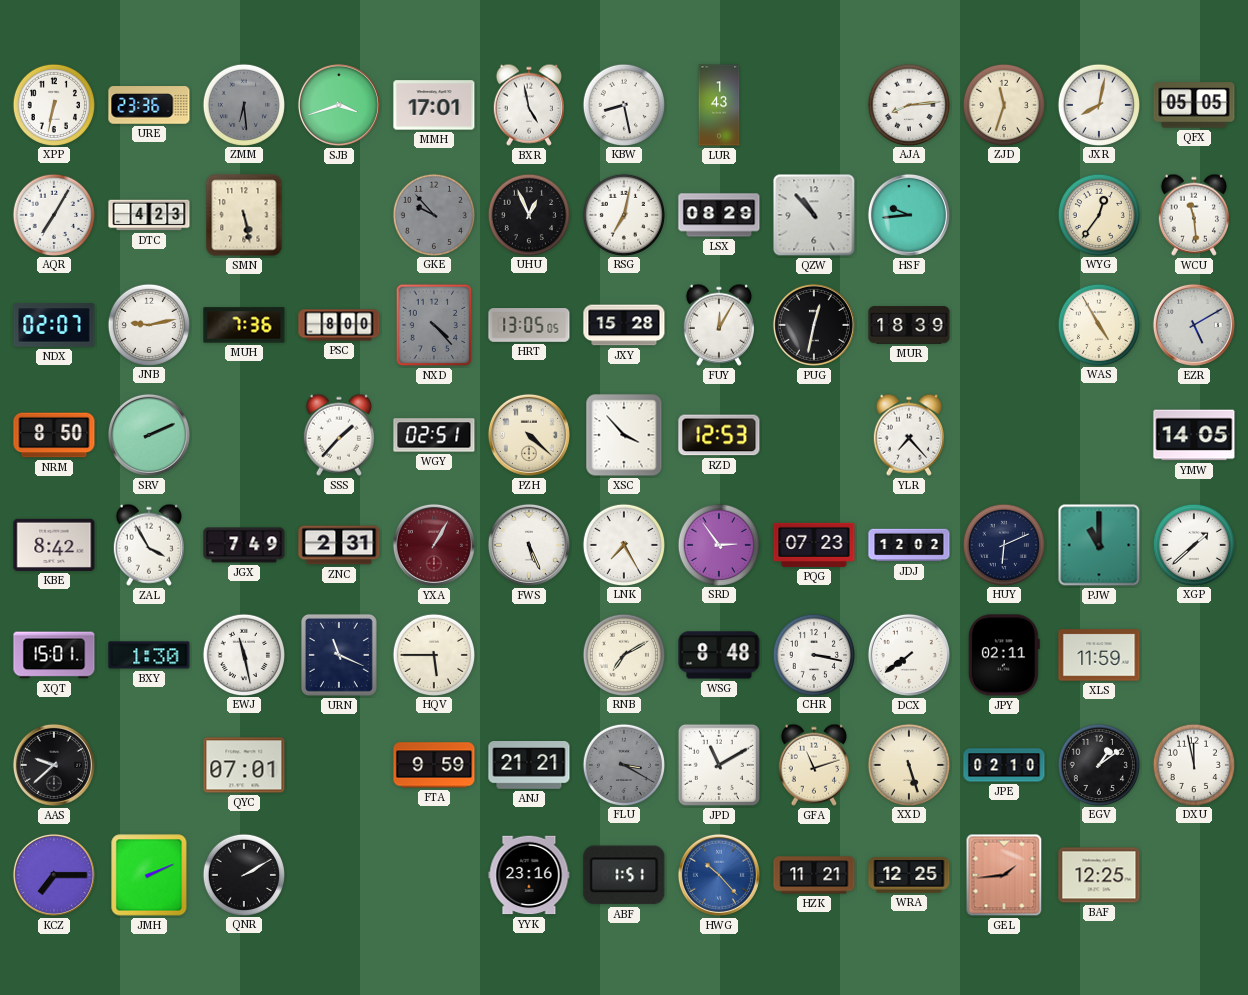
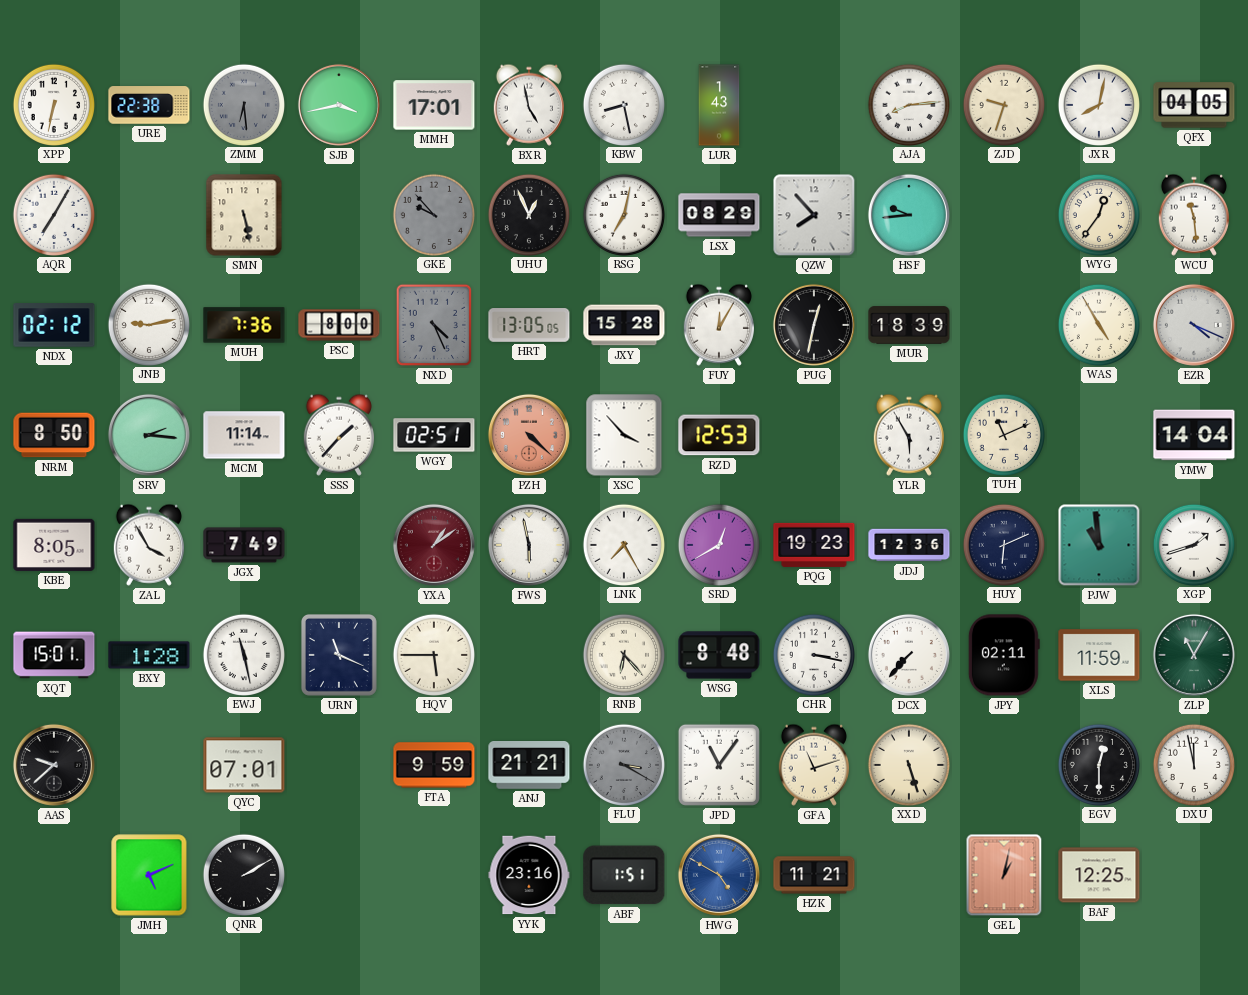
URE: 23:36 -> 22:38 (149, 105)
SJB: 3:42 -> 3:43 (339, 105)
ZJD: 11:33 -> 9:33 (1003, 104)
QFX: 05:05 -> 04:05 (1194, 105)
DTC: 4:23 -> none (149, 215)
QZW: 10:53 -> 7:53 (814, 215)
NDX: 02:07 -> 02:12 (54, 325)
NXD: 4:23 -> 4:26 (434, 325)
EZR: 5:10 -> 4:19 (1194, 325)
SRV: 2:11 -> 2:16 (149, 435)
MCM: none -> 11:14 (244, 435)
PZH dial: cream -> salmon (529, 435)
YLR: 7:23 -> 5:55 (909, 435)
TUH: none -> 11:11 (1003, 434)
YMW: 14:05 -> 14:04 (1194, 435)
KBE: 8:42 -> 8:05 (54, 545)
ZNC: 2:31 -> none (339, 545)
YXA: 1:05 -> 1:09 (434, 545)
FWS: 5:26 -> 5:58 (529, 545)
SRD: 2:54 -> 12:40 (718, 544)
PQG: 07:23 -> 19:23 (814, 545)
JDJ: 12:02 -> 12:36 (909, 545)
PJW: 11:00 -> 10:59 (1099, 545)
XGP: 1:38 -> 1:42 (1193, 544)
BXY: 1:30 -> 1:28 (149, 655)
RNB: 7:10 -> 6:23 (623, 654)
DCX: 7:39 -> 7:37 (909, 655)
ZLP: none -> 11:05 (1194, 655)
JPD: 11:10 -> 11:06 (719, 765)
JPE: 02:10 -> none (1004, 765)
EGV: 1:09 -> 12:30 (1098, 764)
KCZ: 7:15 -> none (54, 875)
JMH: 2:11 -> 5:11 (149, 875)
HWG: 10:23 -> 4:50 (719, 875)
WRA: 12:25 -> none (909, 875)
GEL: 1:44 -> 1:02 (1004, 875)
